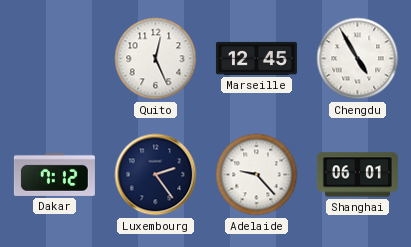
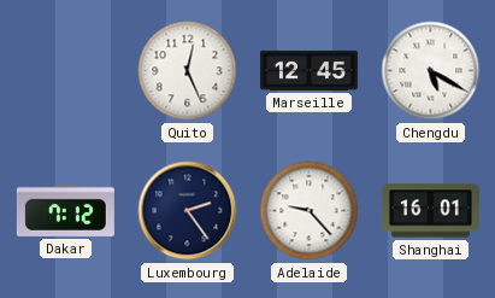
Chengdu: 4:55 -> 5:20 (431, 71)
Shanghai: 06:01 -> 16:01 (430, 211)
